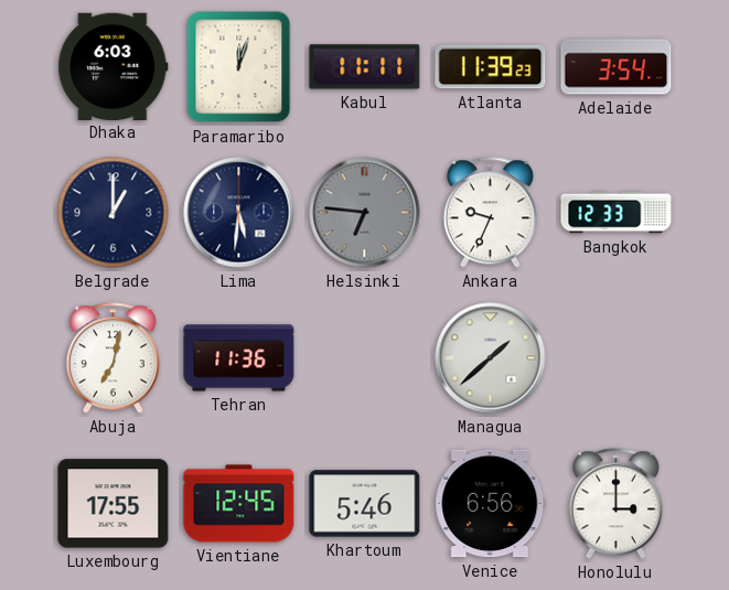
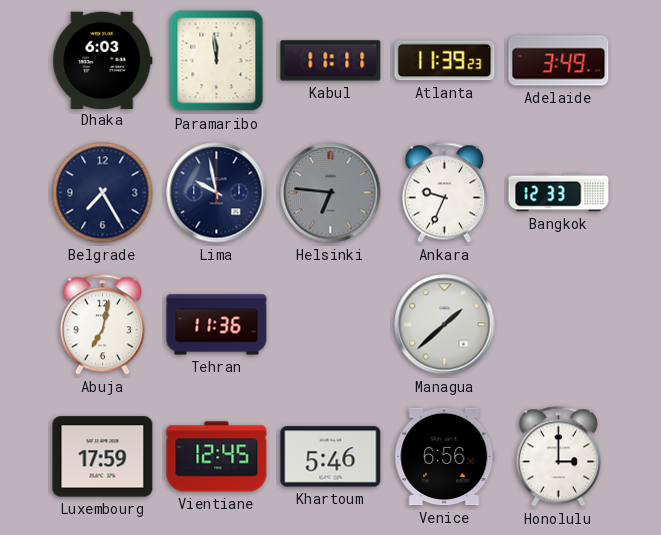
Paramaribo: 12:03 -> 11:59 (217, 61)
Adelaide: 3:54 -> 3:49 (559, 61)
Belgrade: 1:00 -> 7:25 (103, 193)
Lima: 5:31 -> 9:58 (217, 193)
Luxembourg: 17:55 -> 17:59 (103, 457)
